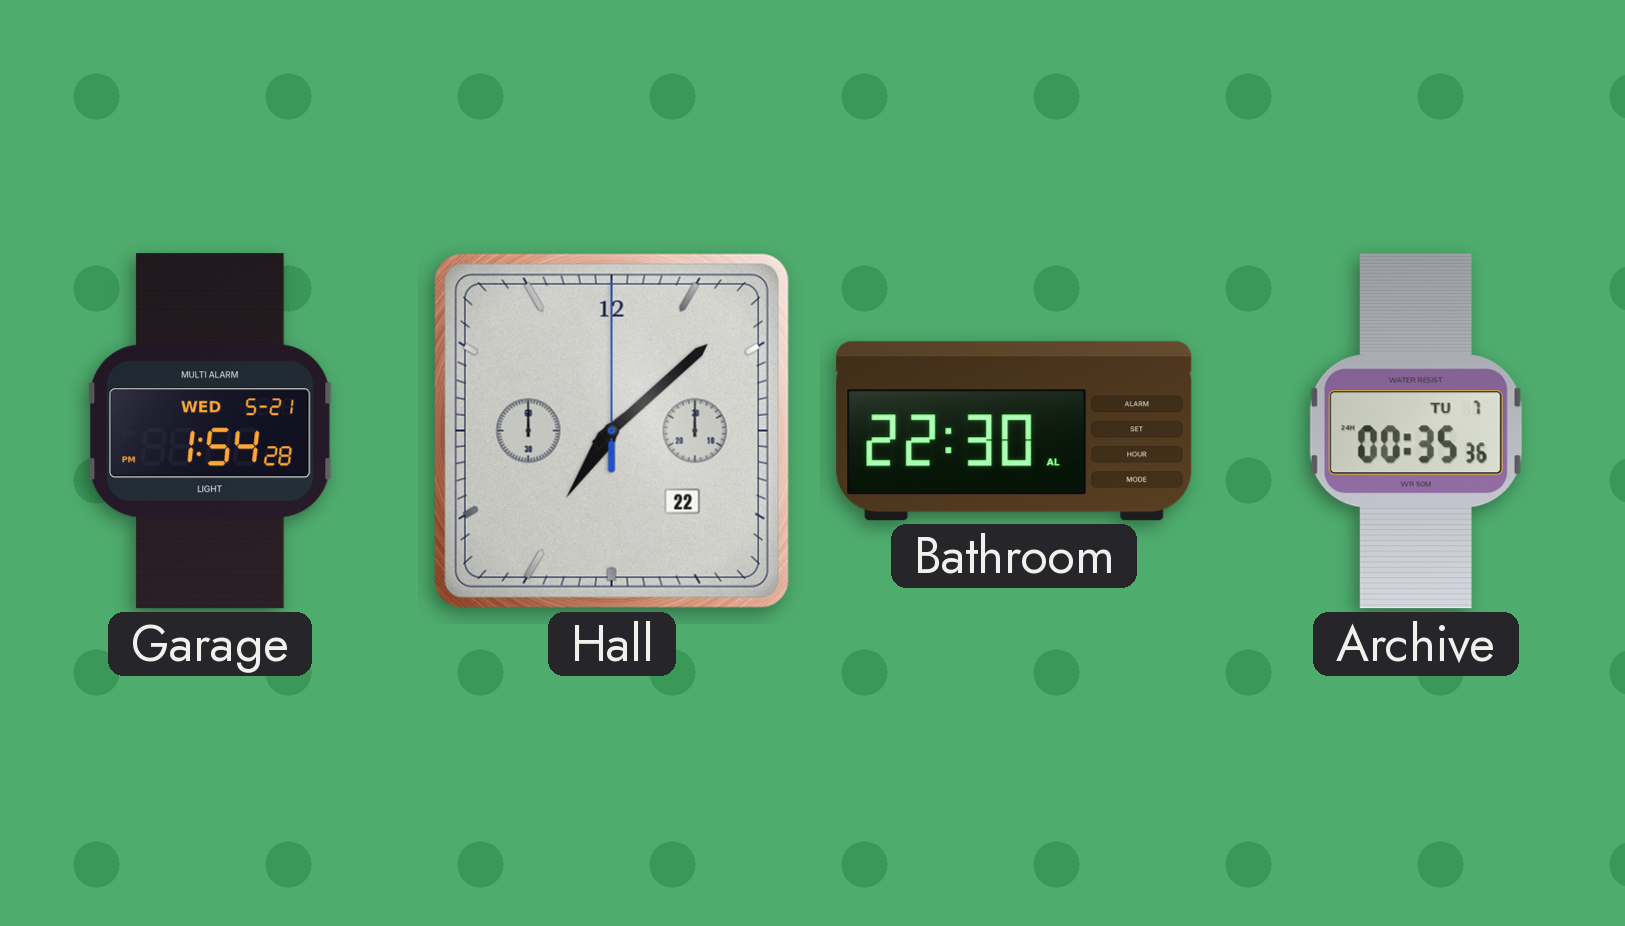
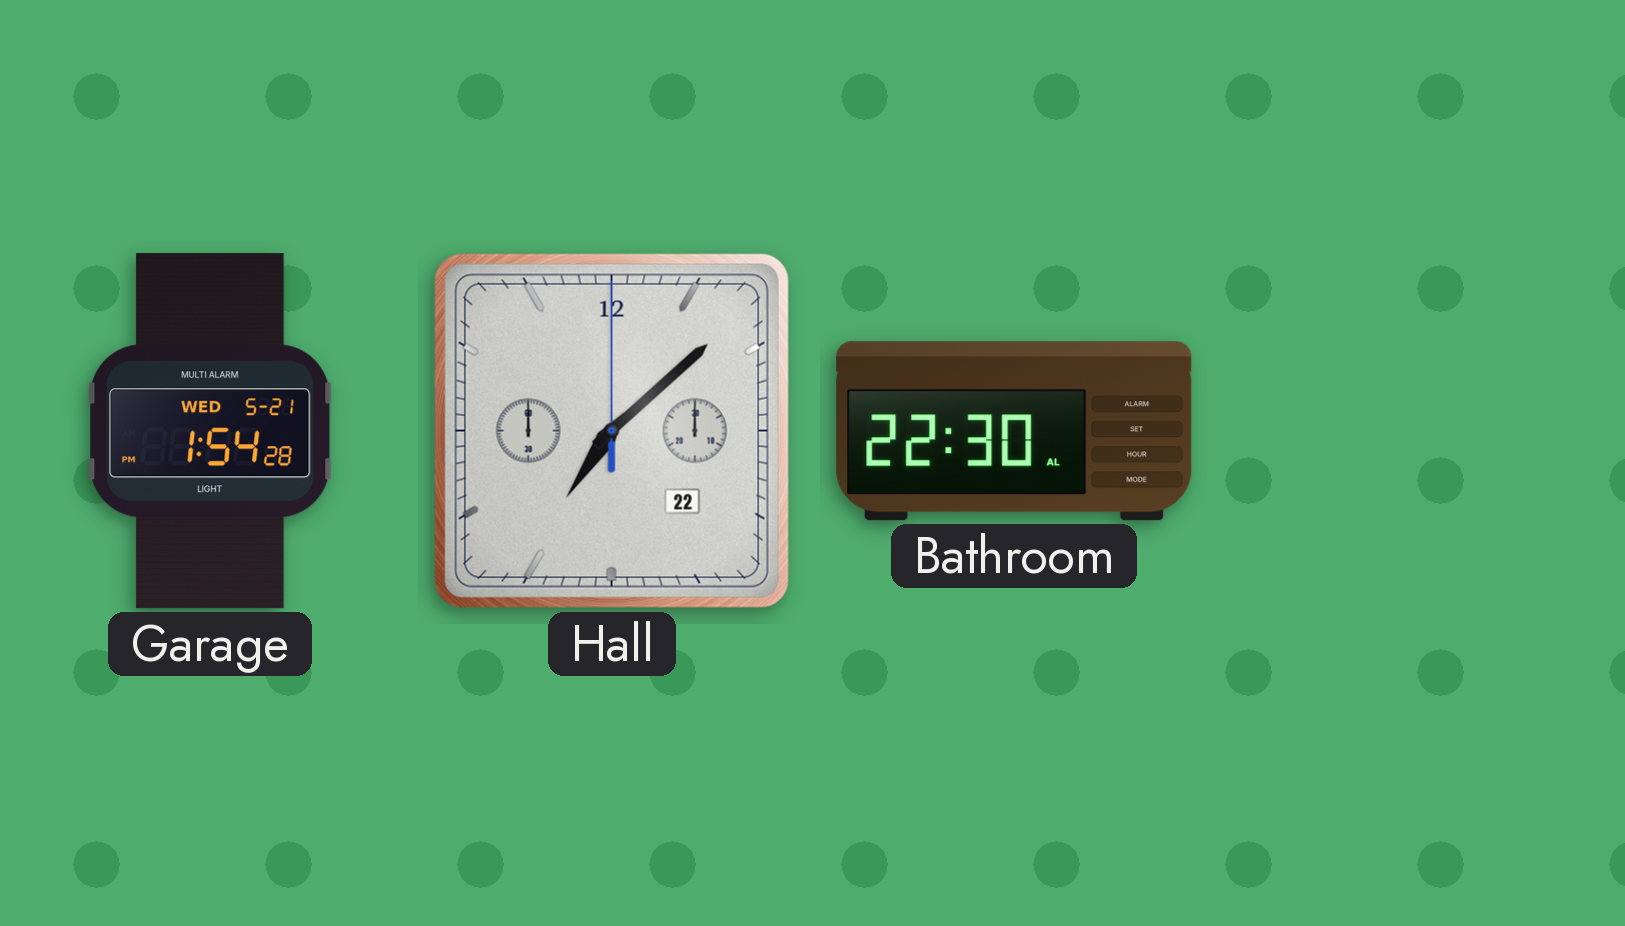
Archive: 00:35 -> none (1416, 431)
